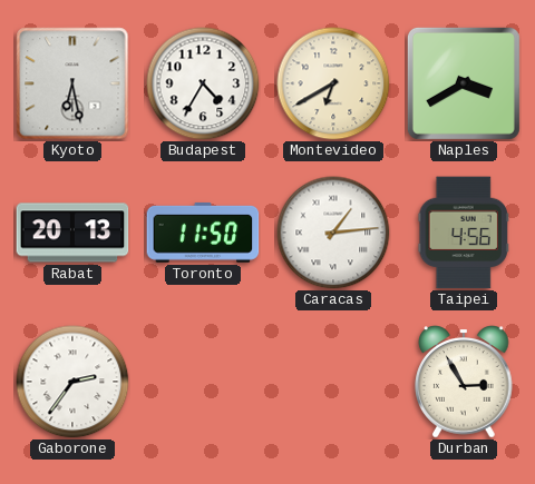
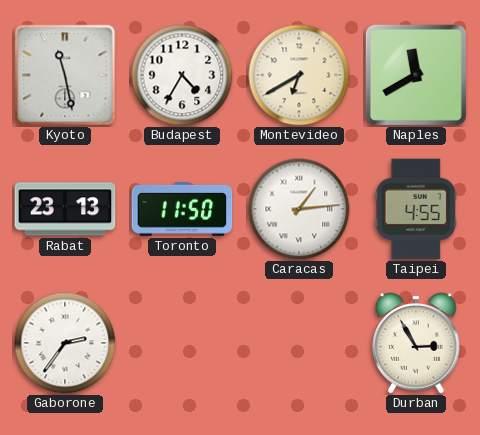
Kyoto: 6:28 -> 11:28 (65, 75)
Naples: 3:40 -> 11:40 (416, 75)
Rabat: 20:13 -> 23:13 (65, 209)
Taipei: 4:56 -> 4:55 (416, 209)
